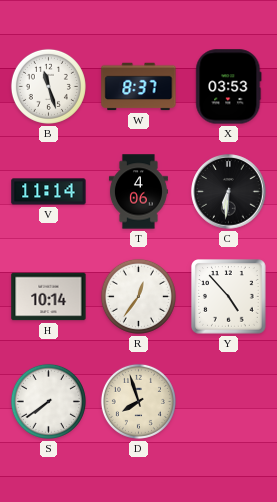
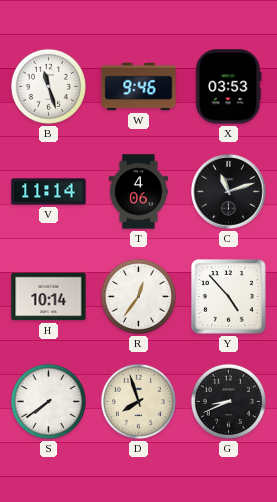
W: 8:37 -> 9:46 (139, 87)
C: 6:31 -> 11:12 (229, 192)
G: none -> 8:41 (228, 401)
